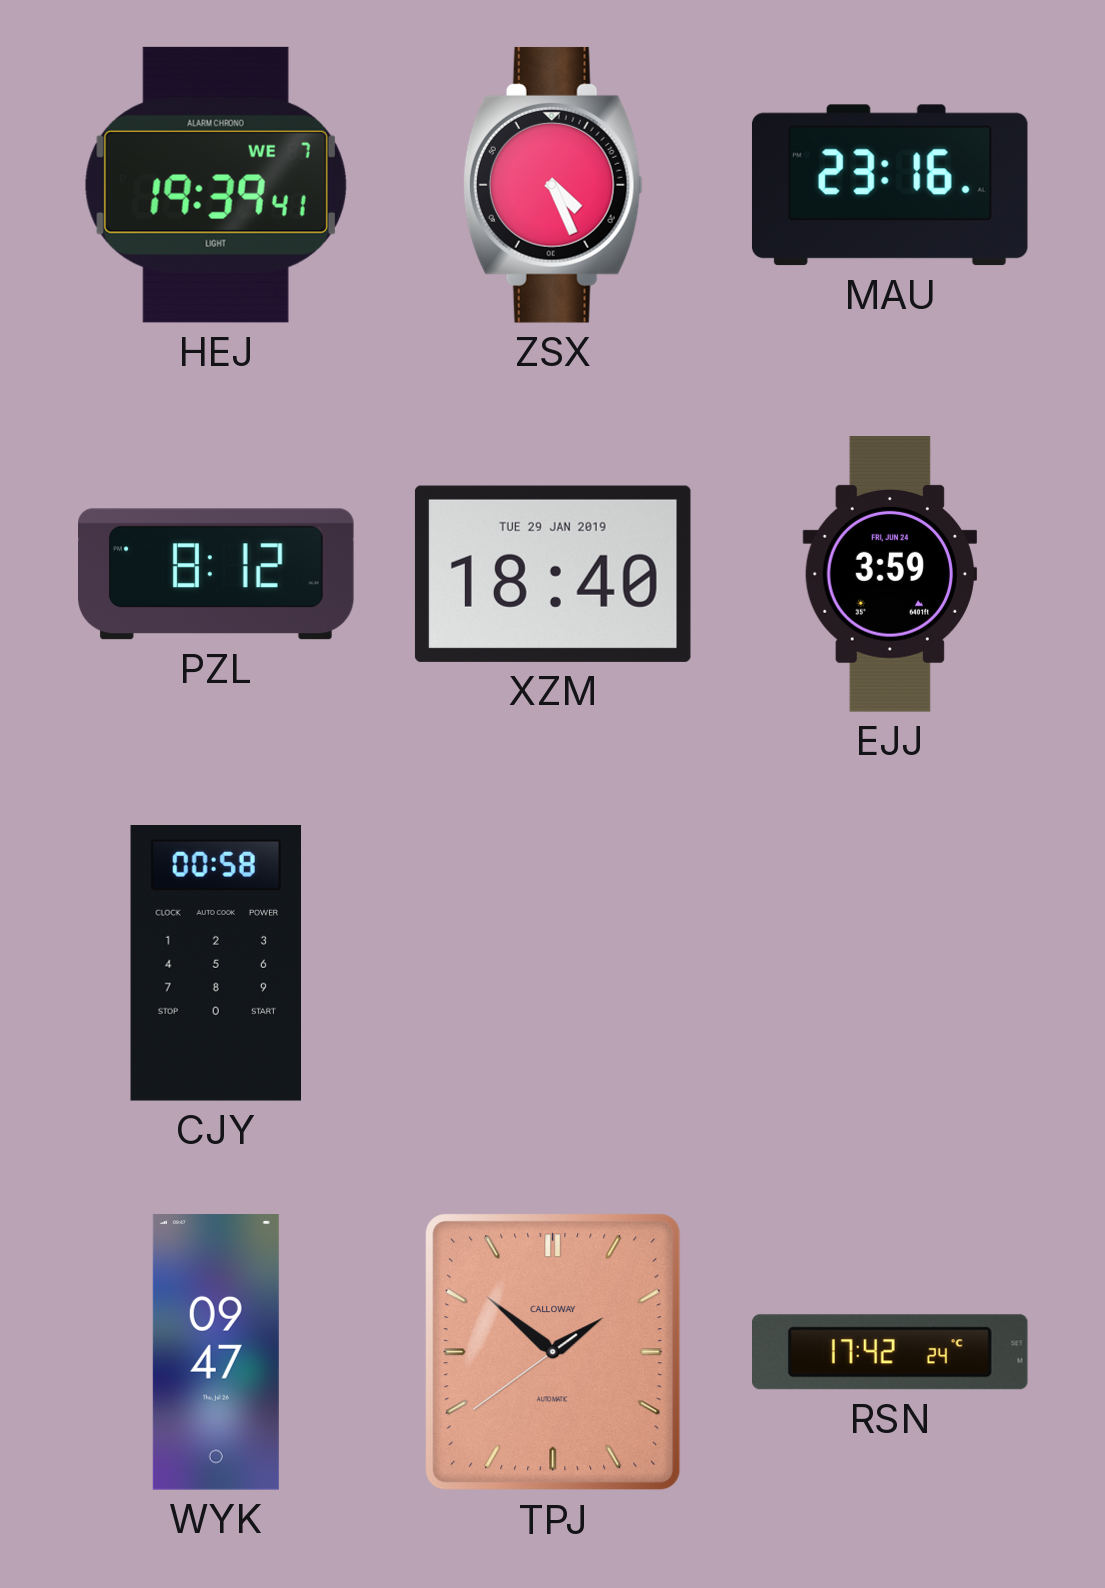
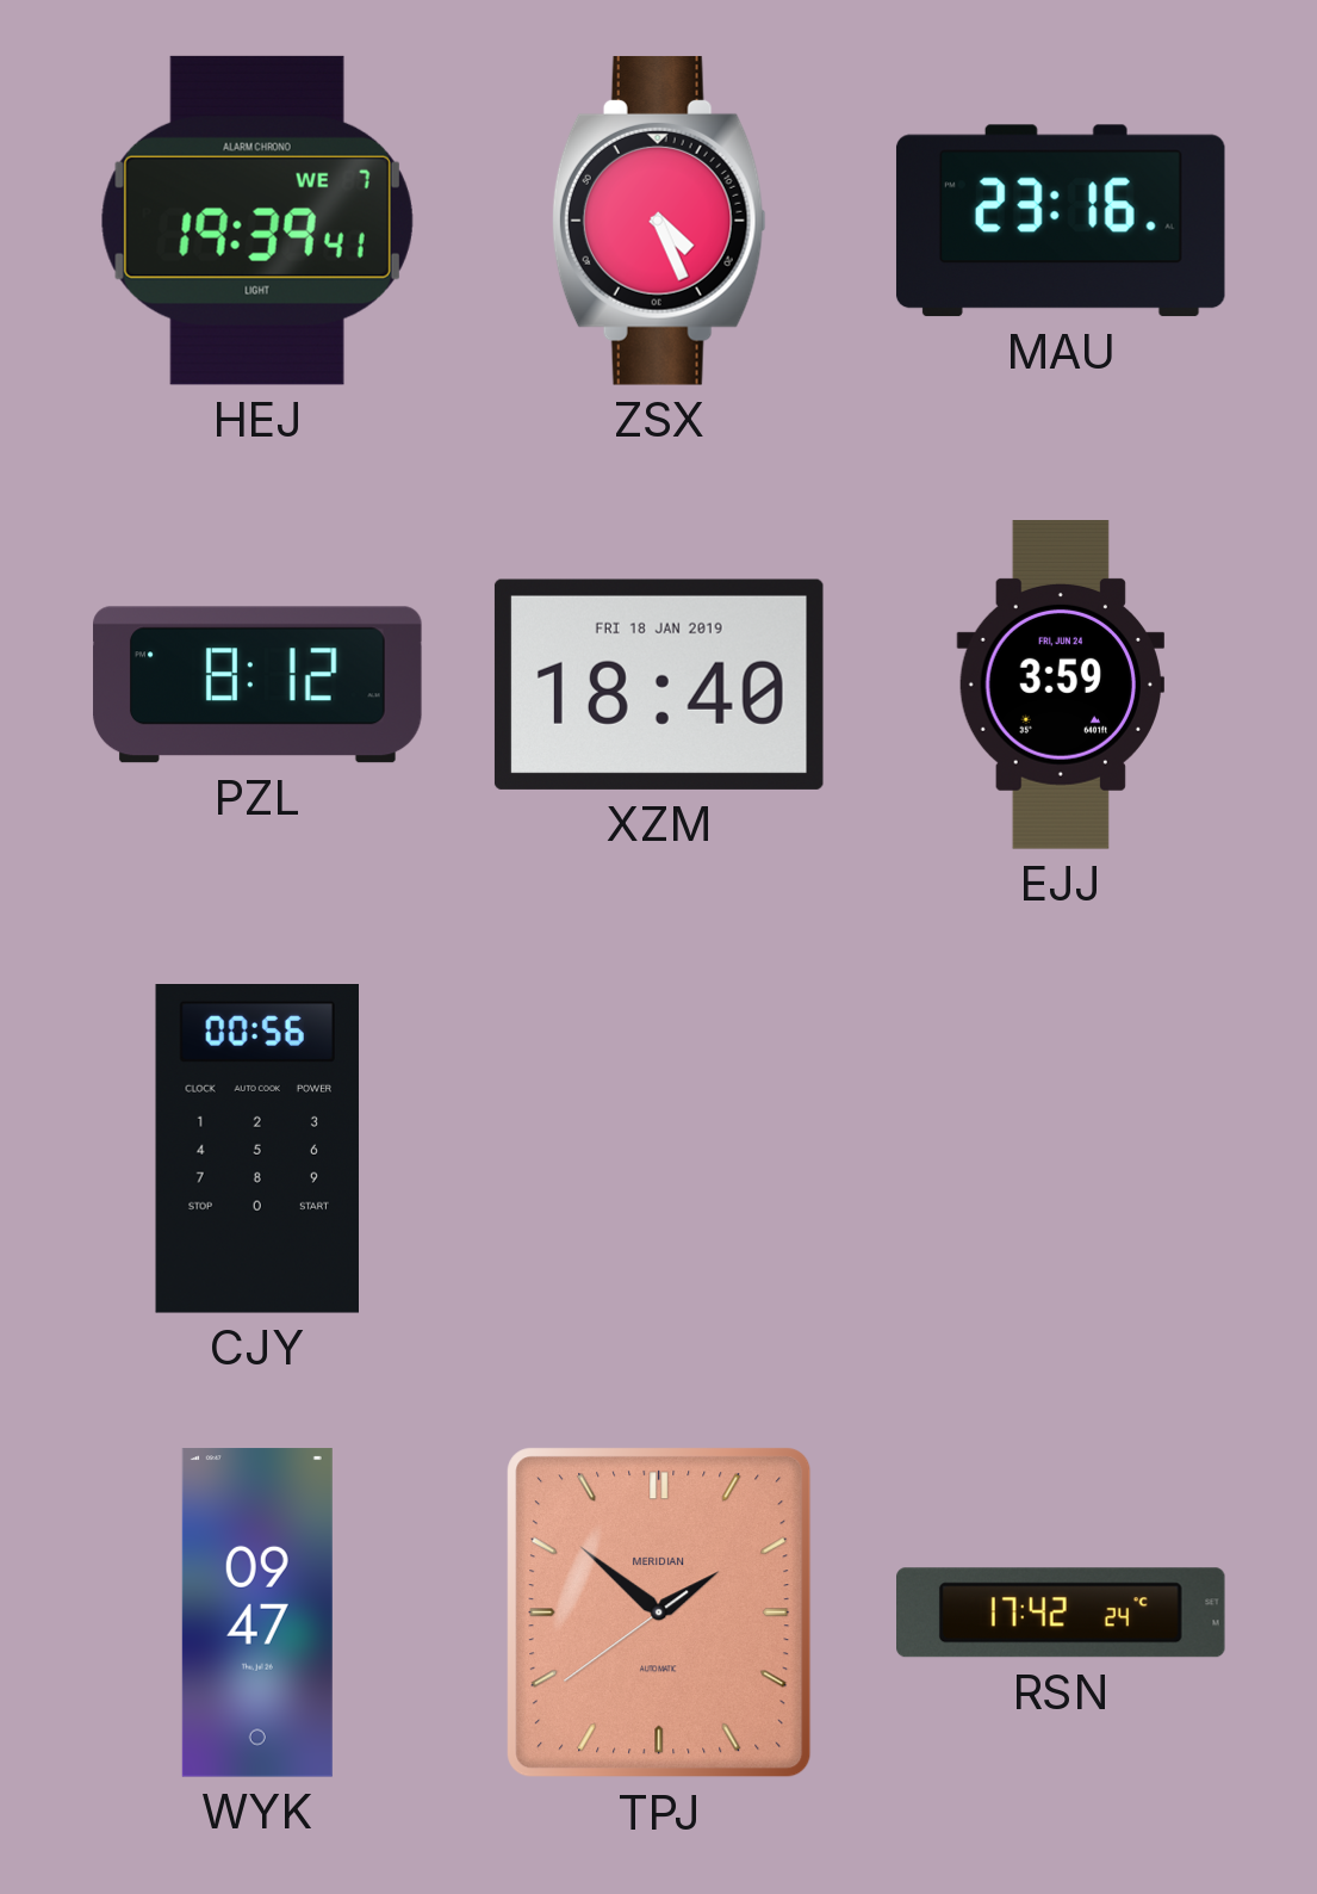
XZM date: TUE 29 JAN 2019 -> FRI 18 JAN 2019 (659, 685)
CJY: 00:58 -> 00:56 (256, 1150)
TPJ brand: CALLOWAY -> MERIDIAN (659, 1613)
